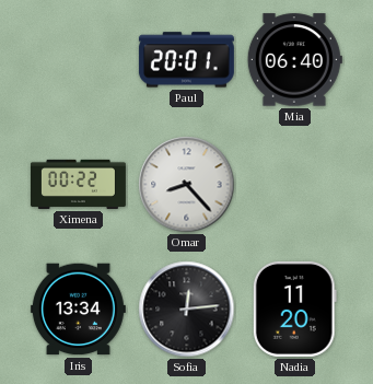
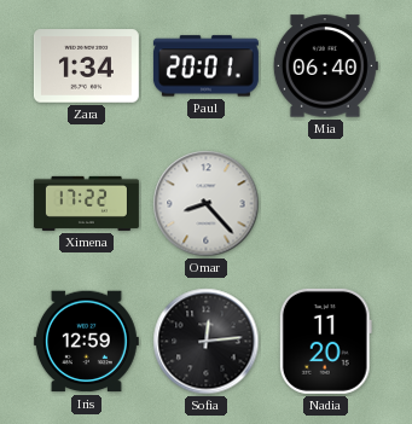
Zara: none -> 1:34 (86, 66)
Ximena: 00:22 -> 17:22 (86, 203)
Iris: 13:34 -> 12:59 (86, 342)
